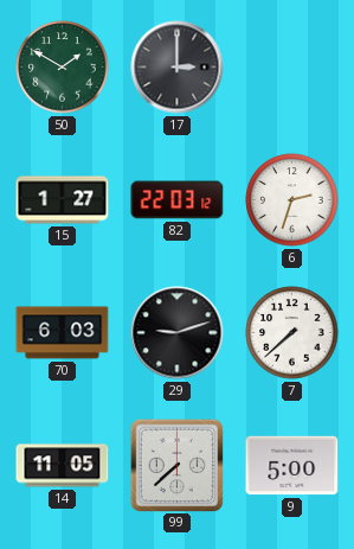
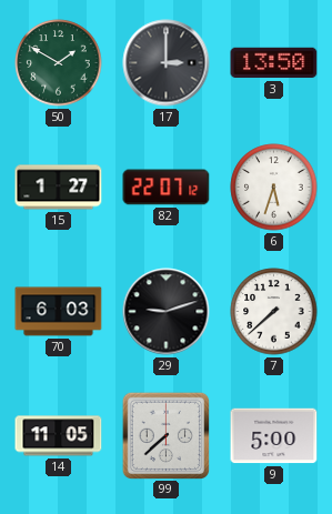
3: none -> 13:50 (274, 63)
82: 22:03 -> 22:07 (167, 188)
6: 2:33 -> 5:33 (274, 188)
